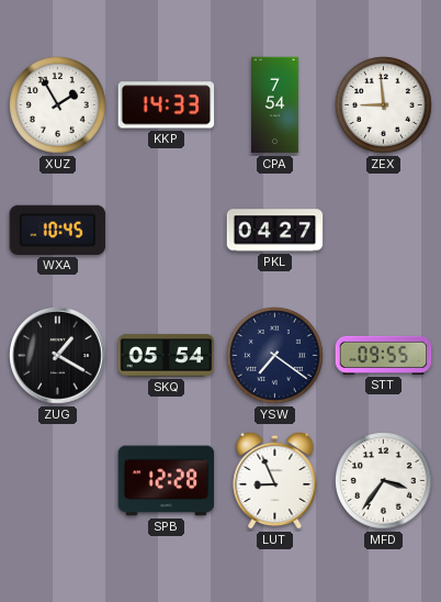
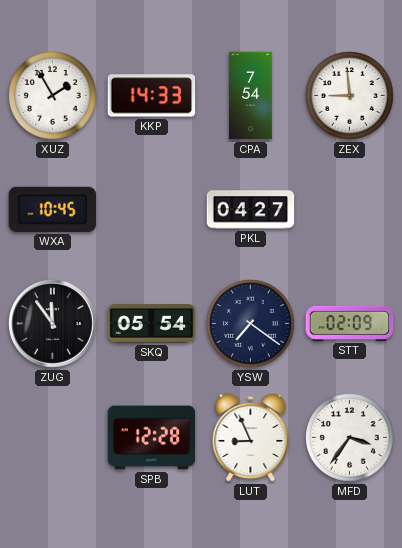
ZUG: 1:20 -> 11:54 (53, 324)
STT: 09:55 -> 02:09 (350, 323)
